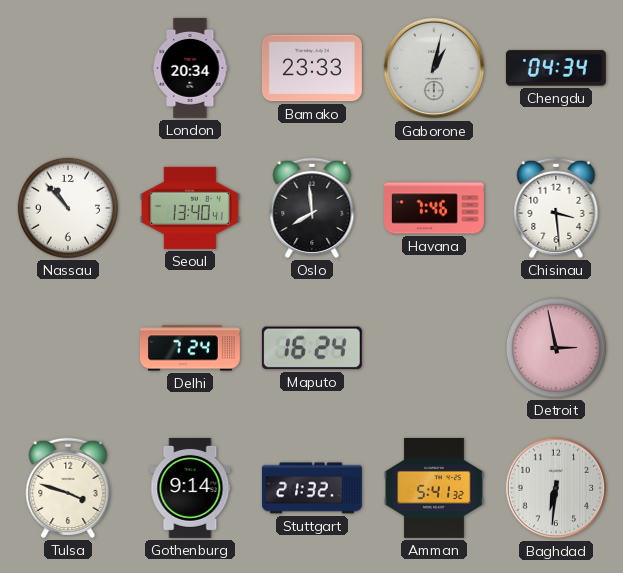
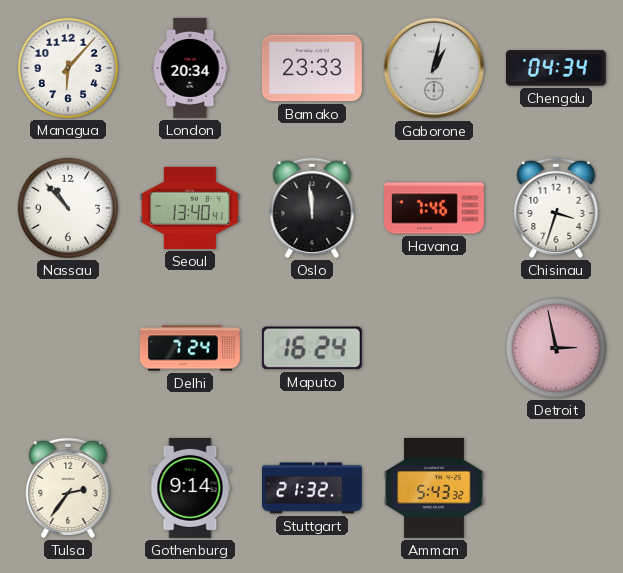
Managua: none -> 6:07 (68, 68)
Oslo: 7:59 -> 11:59 (312, 208)
Chisinau: 3:29 -> 3:33 (556, 208)
Tulsa: 3:48 -> 2:36 (68, 488)
Amman: 5:41 -> 5:43 (434, 488)
Baghdad: 6:31 -> none (556, 488)
